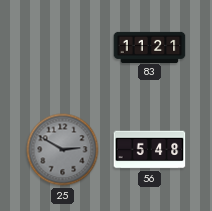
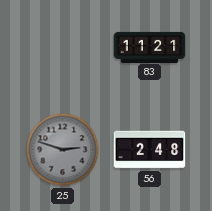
25: 2:50 -> 2:48 (63, 150)
56: 5:48 -> 2:48 (150, 150)
